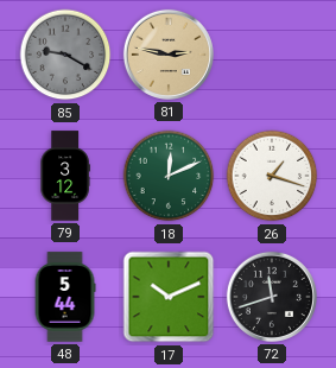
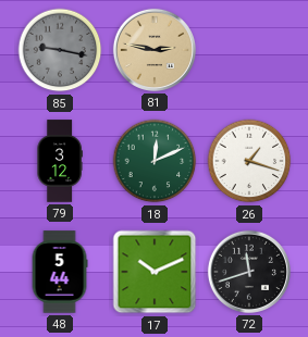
85: 9:20 -> 9:17 (60, 50)
